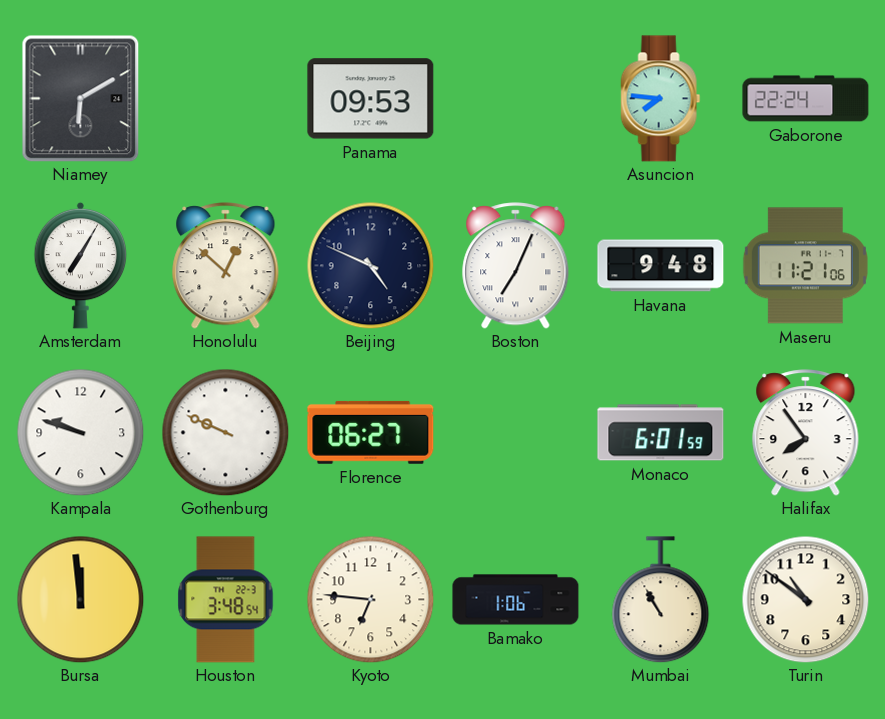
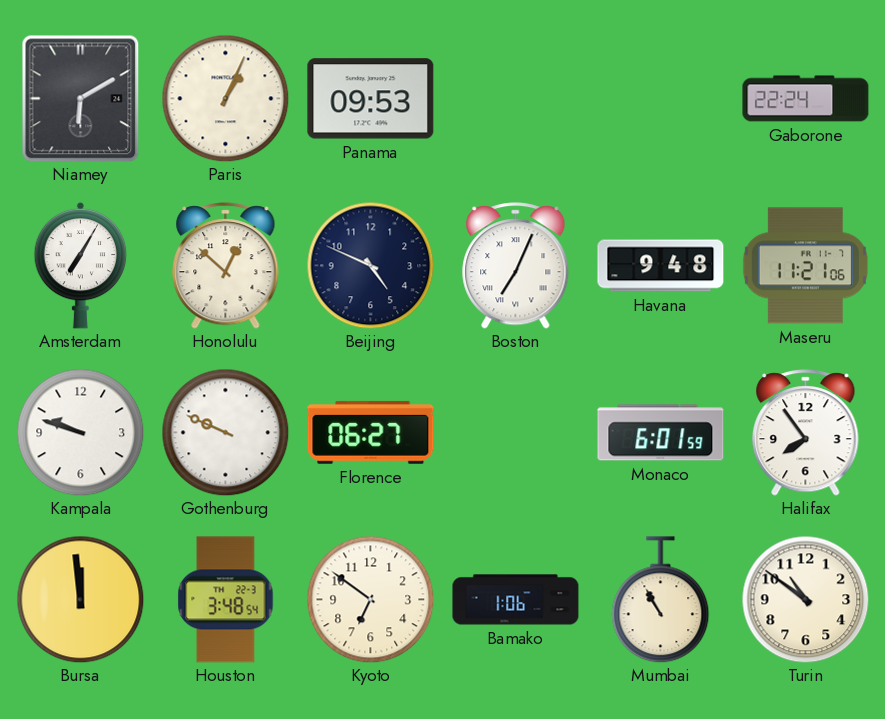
Paris: none -> 1:04 (225, 98)
Asuncion: 7:46 -> none (661, 99)
Kyoto: 6:46 -> 6:51 (370, 599)
